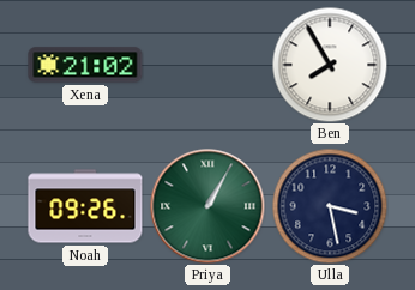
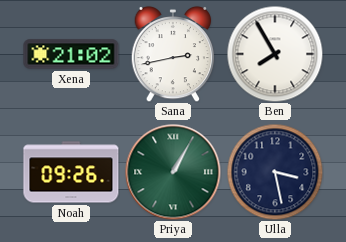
Sana: none -> 2:43 (173, 54)
